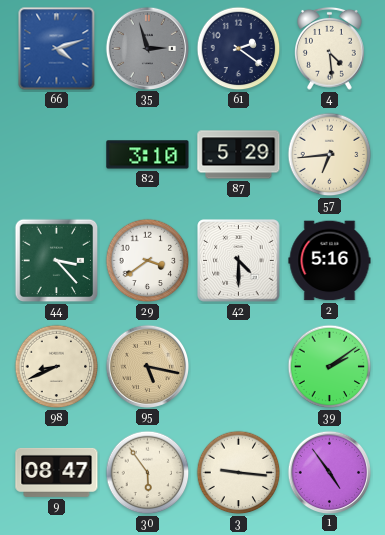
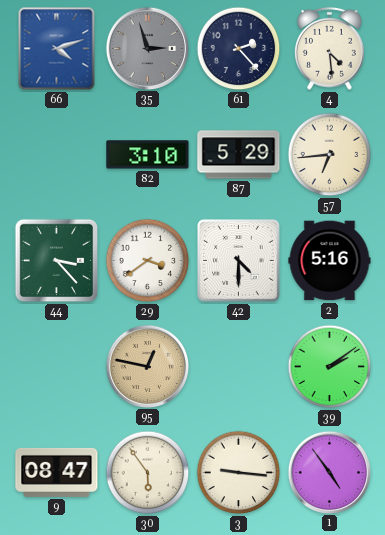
61: 2:21 -> 2:23 (239, 49)
98: 8:41 -> none (57, 367)
95: 5:17 -> 12:47 (147, 366)
